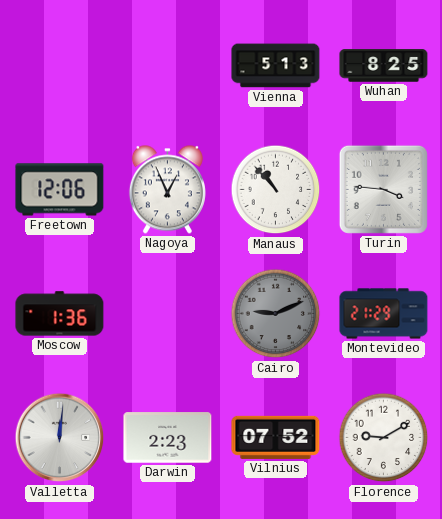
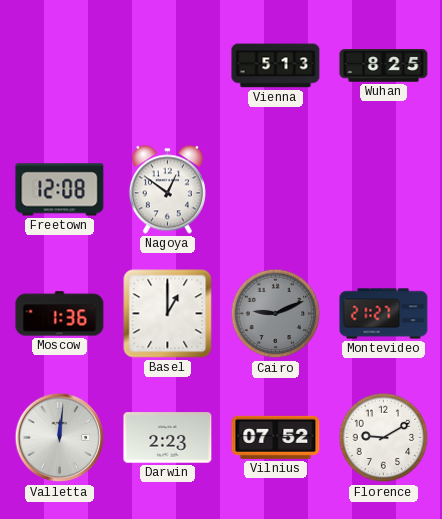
Freetown: 12:06 -> 12:08 (60, 190)
Nagoya: 12:56 -> 12:51 (167, 190)
Manaus: 10:53 -> none (276, 190)
Turin: 3:46 -> none (383, 189)
Basel: none -> 1:00 (168, 314)
Montevideo: 21:29 -> 21:27 (384, 314)
